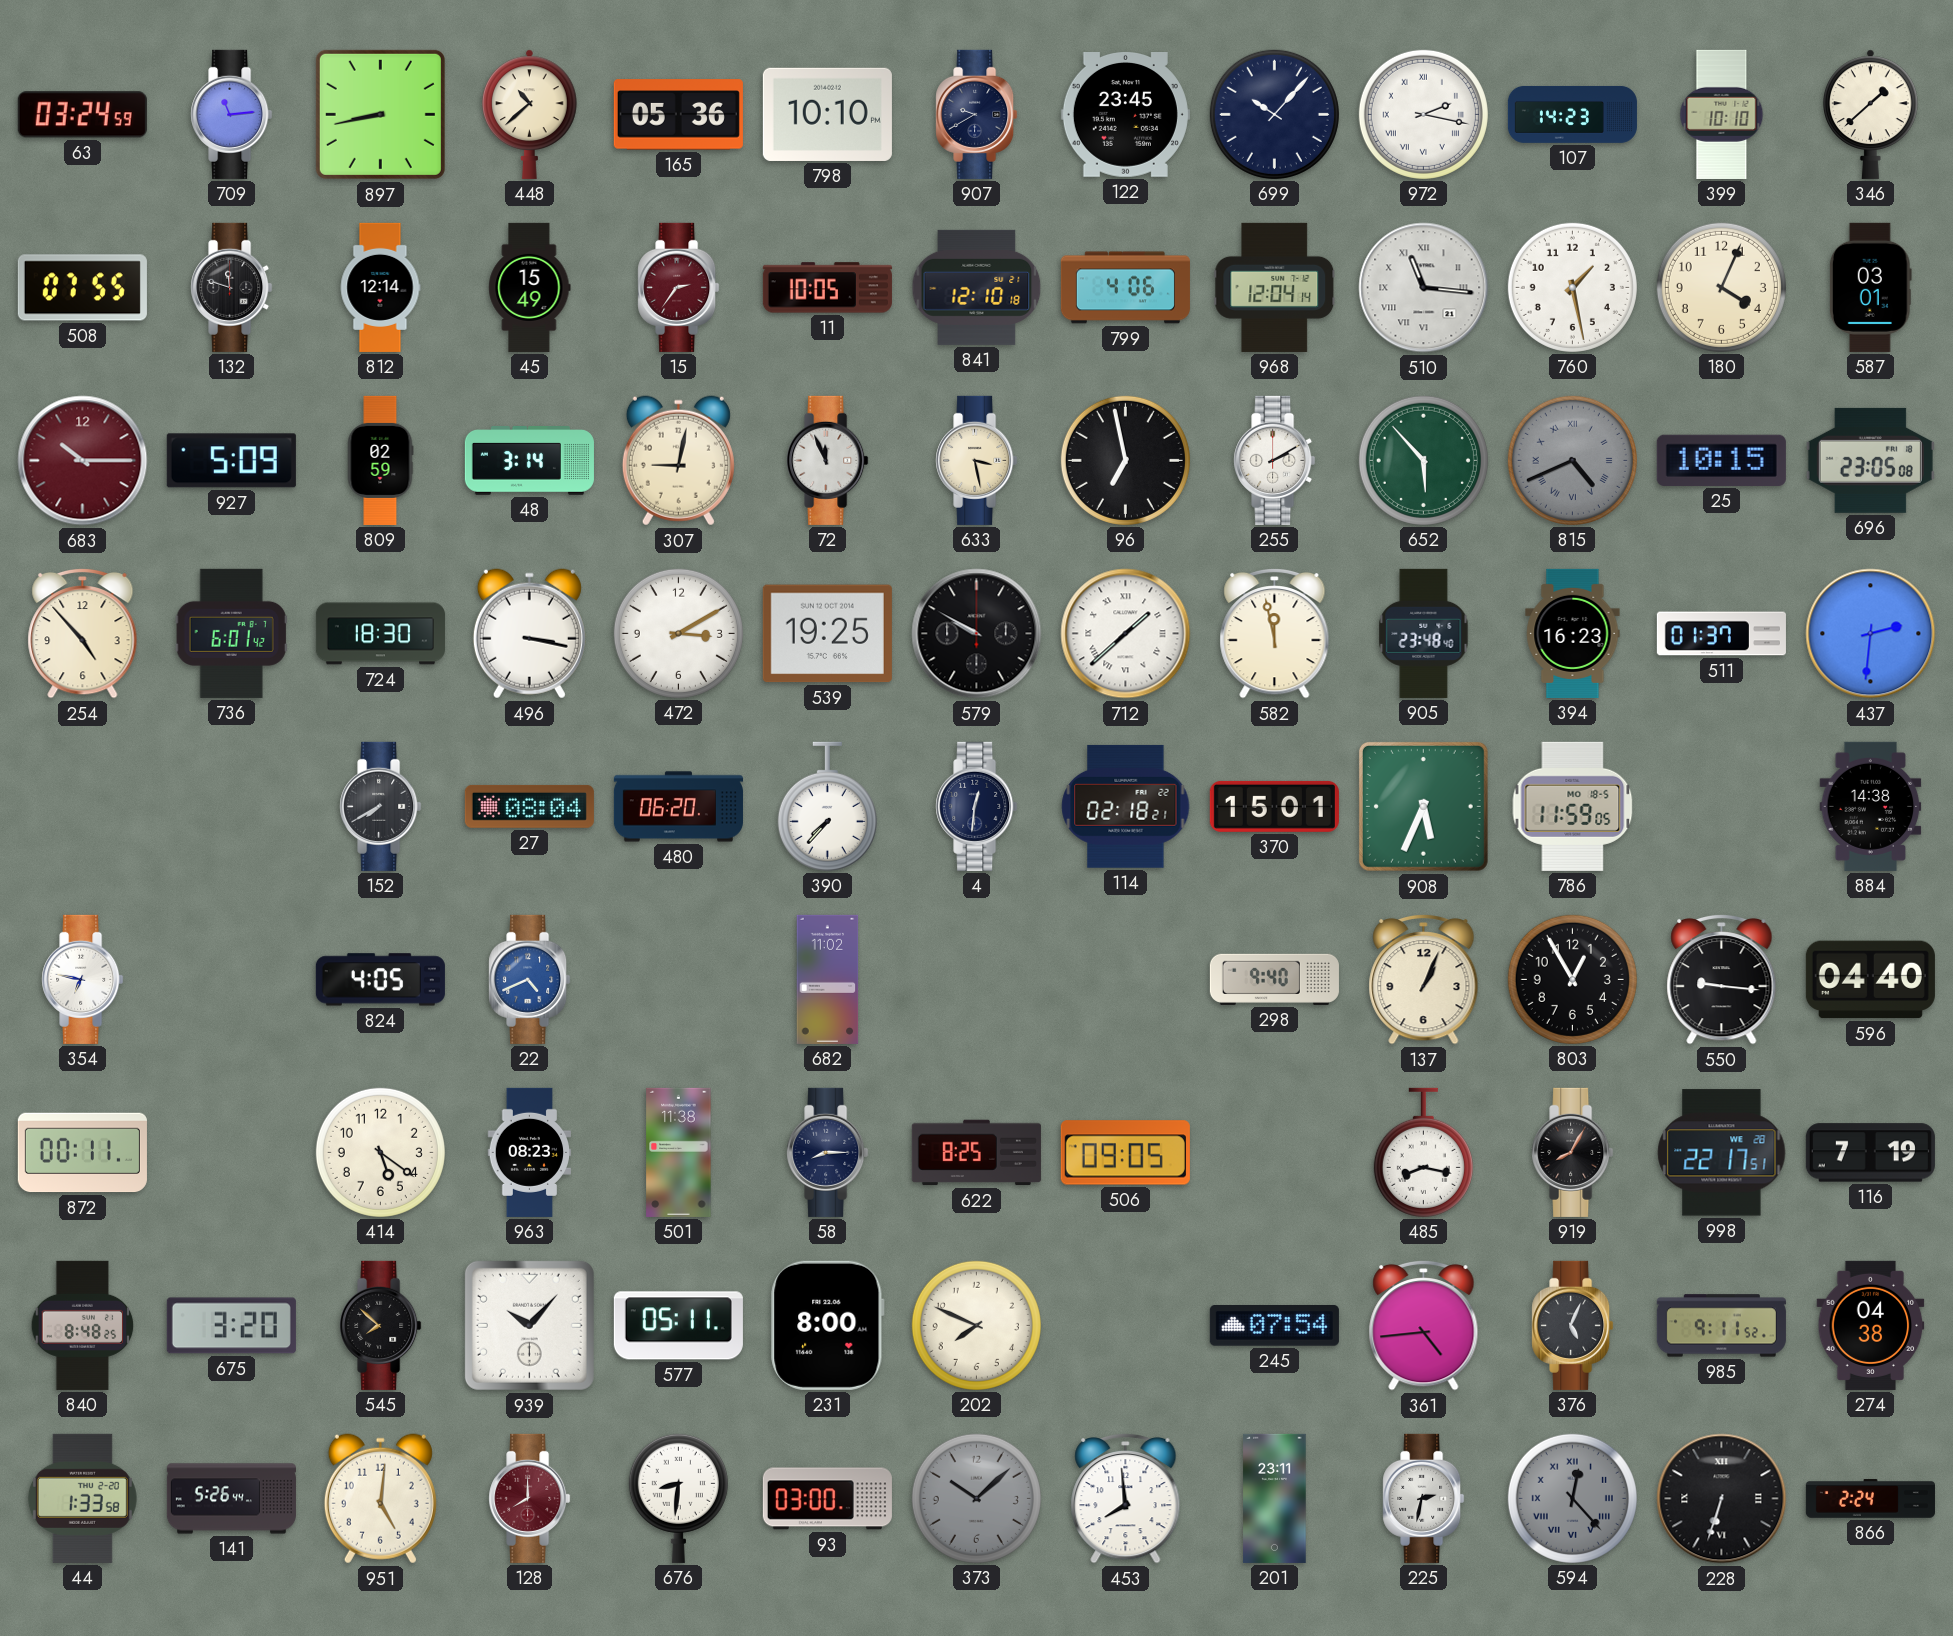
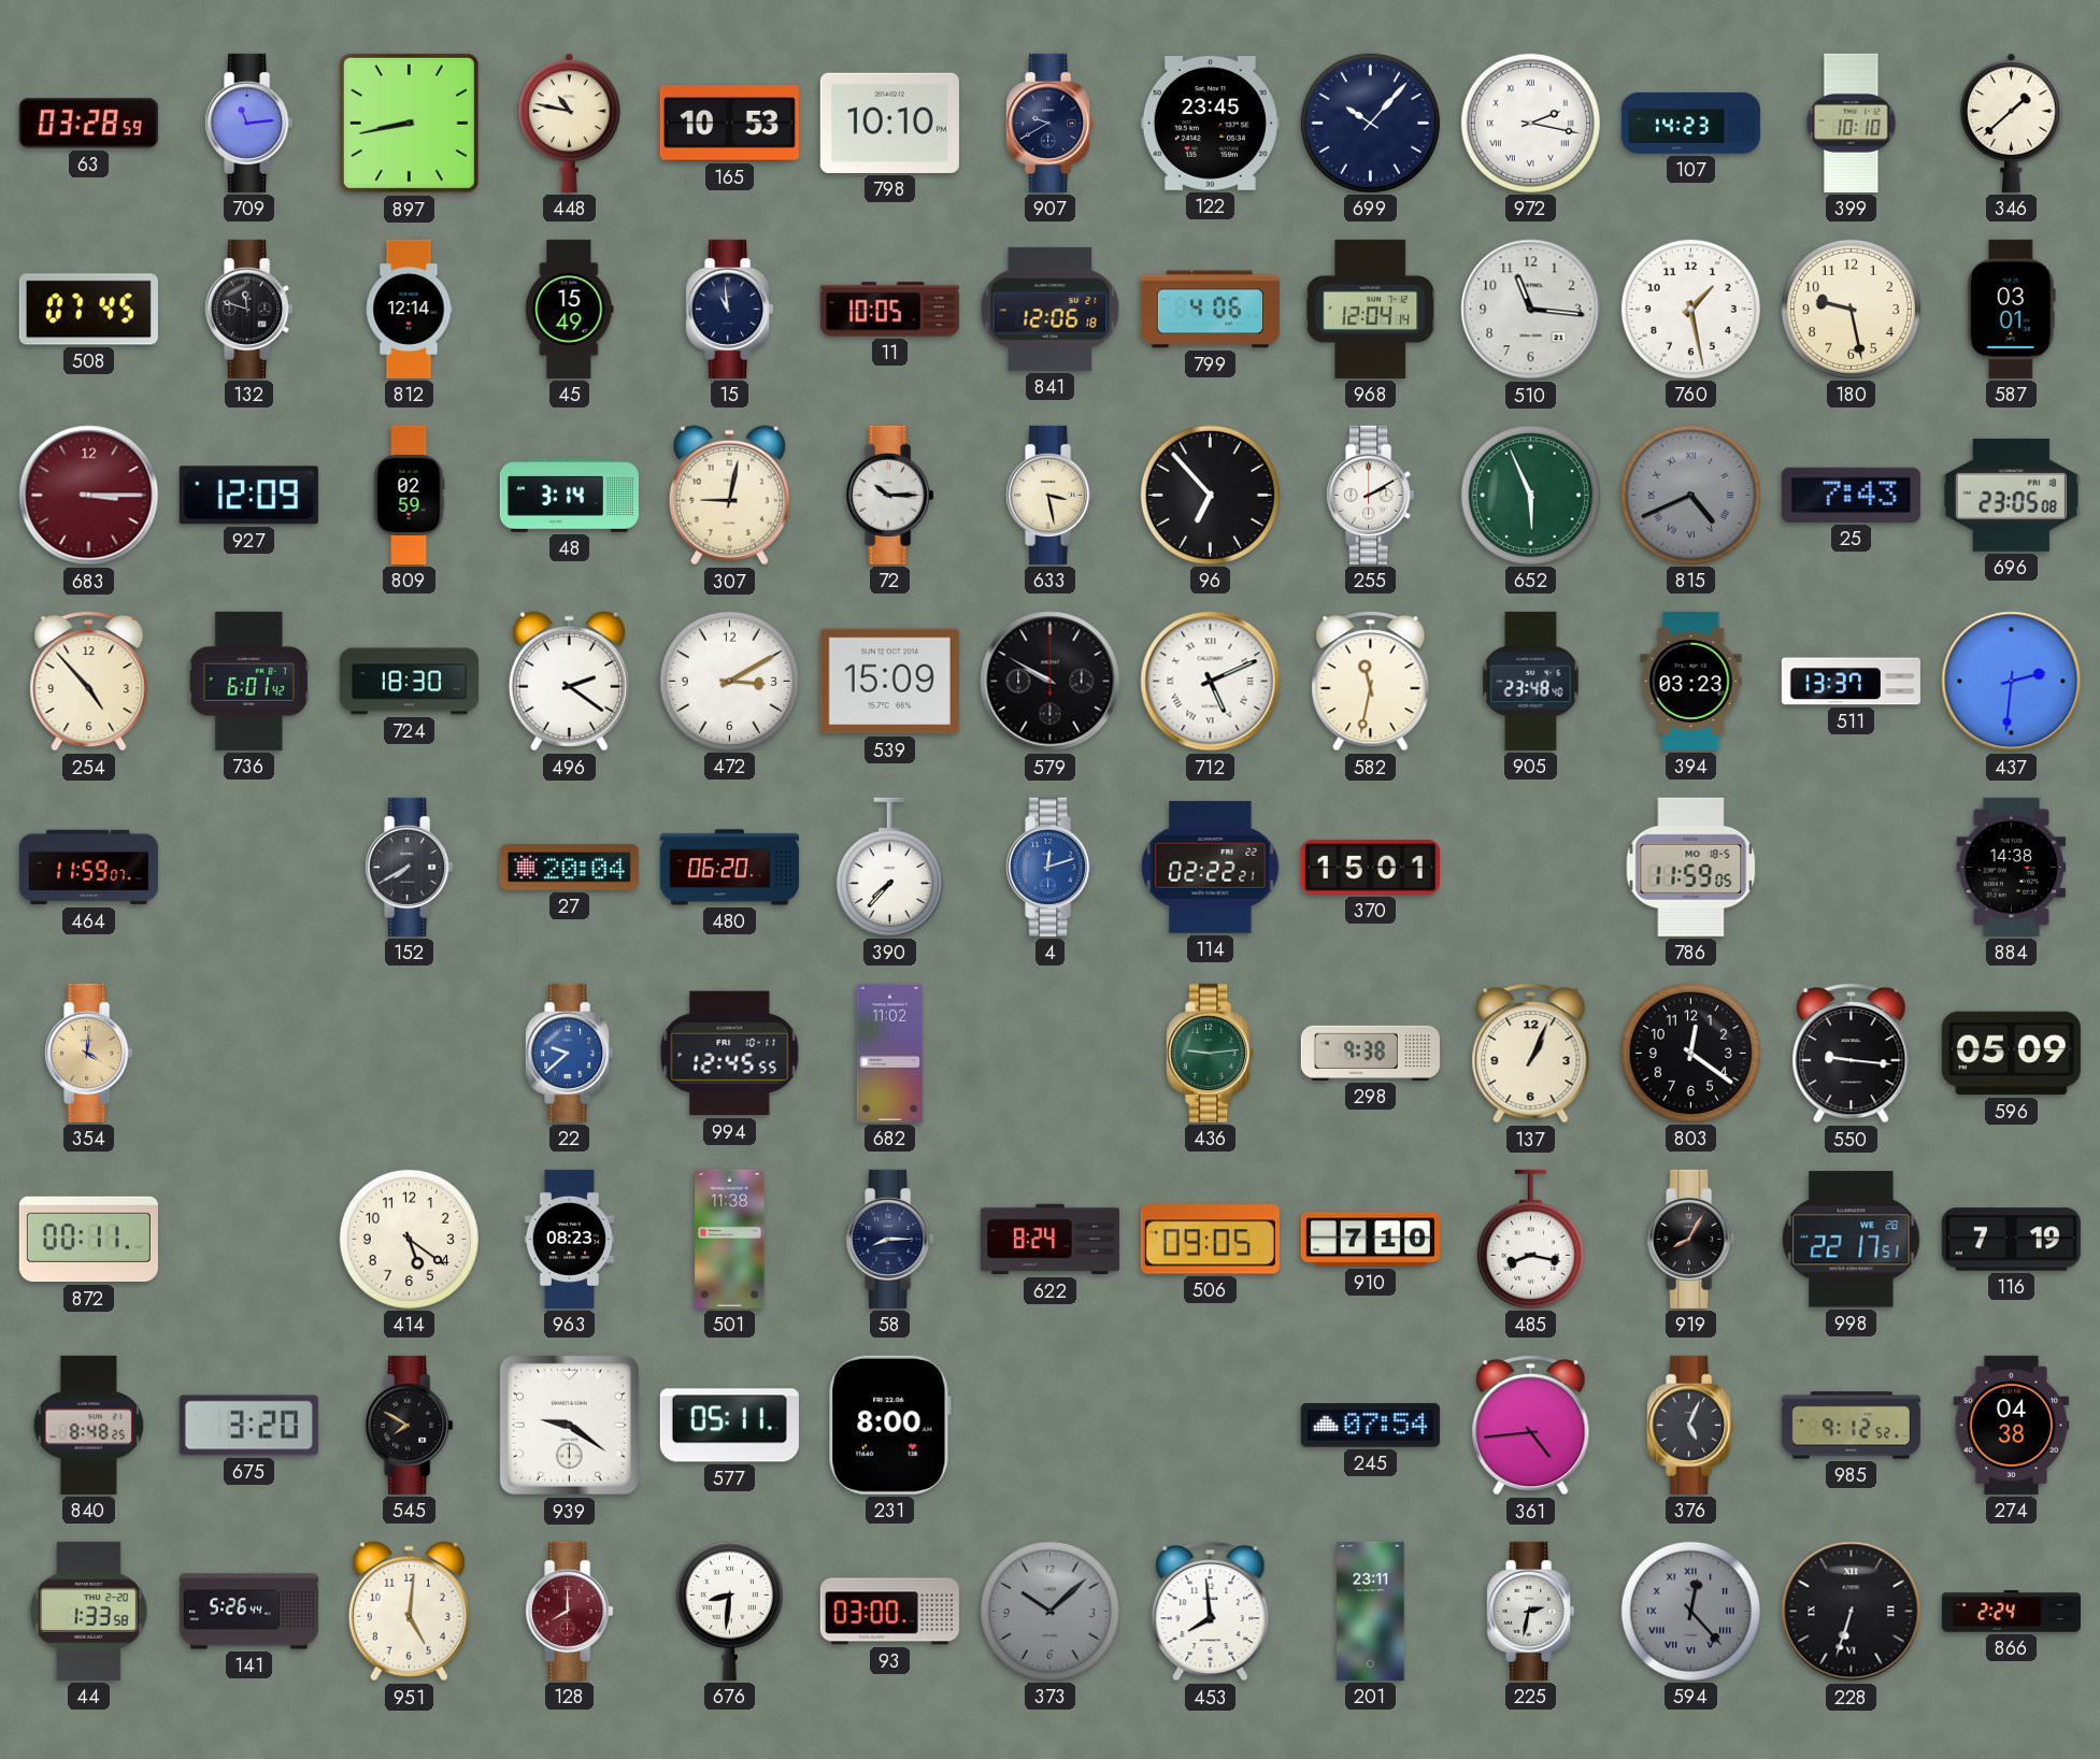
63: 03:24 -> 03:28 (88, 124)
448: 10:38 -> 10:47 (570, 123)
165: 05:36 -> 10:53 (729, 124)
508: 07:55 -> 07:45 (88, 310)
15: 2:36 -> 10:59 (730, 309)
15 dial: burgundy -> navy (730, 309)
841: 12:10 -> 12:06 (1051, 309)
510 numerals: Roman -> Arabic (1531, 310)
180: 4:04 -> 9:28 (1851, 309)
683: 10:15 -> 3:15 (89, 496)
927: 5:09 -> 12:09 (248, 496)
72: 11:56 -> 10:15 (890, 495)
96: 6:58 -> 6:53 (1210, 495)
652: 5:53 -> 5:56 (1530, 495)
25: 10:15 -> 7:43 (1851, 495)
496: 3:17 -> 2:21 (569, 682)
539: 19:25 -> 15:09 (889, 682)
712: 1:38 -> 5:11 (1211, 682)
582: 11:58 -> 11:32 (1371, 681)
394: 16:23 -> 03:23 (1691, 681)
511: 01:37 -> 13:37 (1851, 682)
464: none -> 11:59 (88, 868)
27: 08:04 -> 20:04 (569, 867)
4: 12:31 -> 12:12 (1051, 867)
4 dial: navy -> blue (1051, 867)
114: 02:18 -> 02:22 (1211, 867)
908: 5:34 -> none (1423, 806)
354: 6:47 -> 4:01 (89, 1053)
354 dial: white -> champagne (89, 1053)
824: 4:05 -> none (380, 980)
22: 4:41 -> 9:38 (570, 1053)
994: none -> 12:45 (730, 1054)
436: none -> 9:14 (1211, 1053)
298: 9:40 -> 9:38 (1370, 1053)
803: 12:55 -> 12:21 (1690, 1053)
596: 04:40 -> 05:09 (2011, 1054)
622: 8:25 -> 8:24 (1049, 1240)
910: none -> 7:10 (1370, 1240)
545: 7:52 -> 7:50 (410, 1425)
939: 10:07 -> 9:21 (569, 1425)
202: 7:49 -> none (976, 1325)
985: 9:11 -> 9:12 (1851, 1426)
